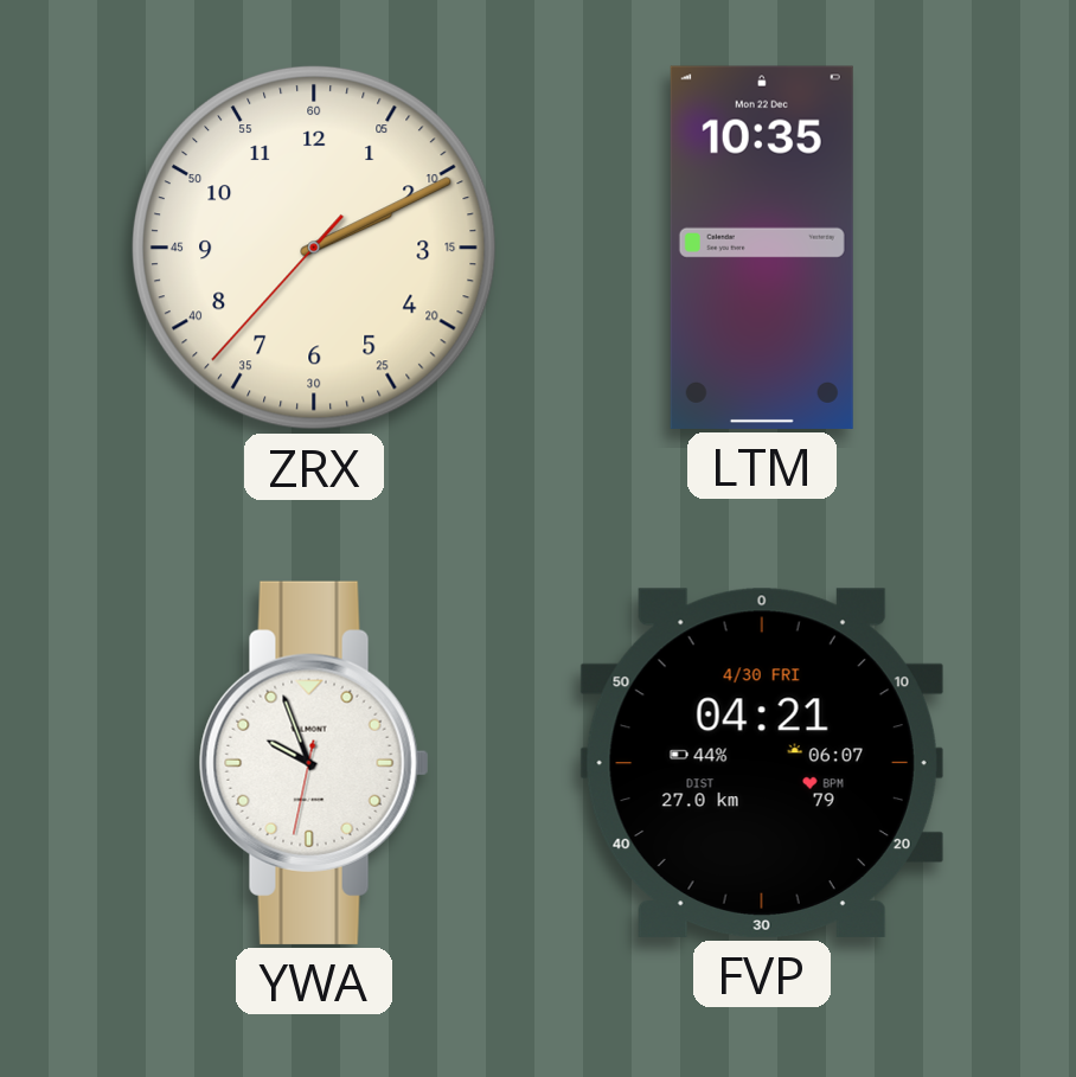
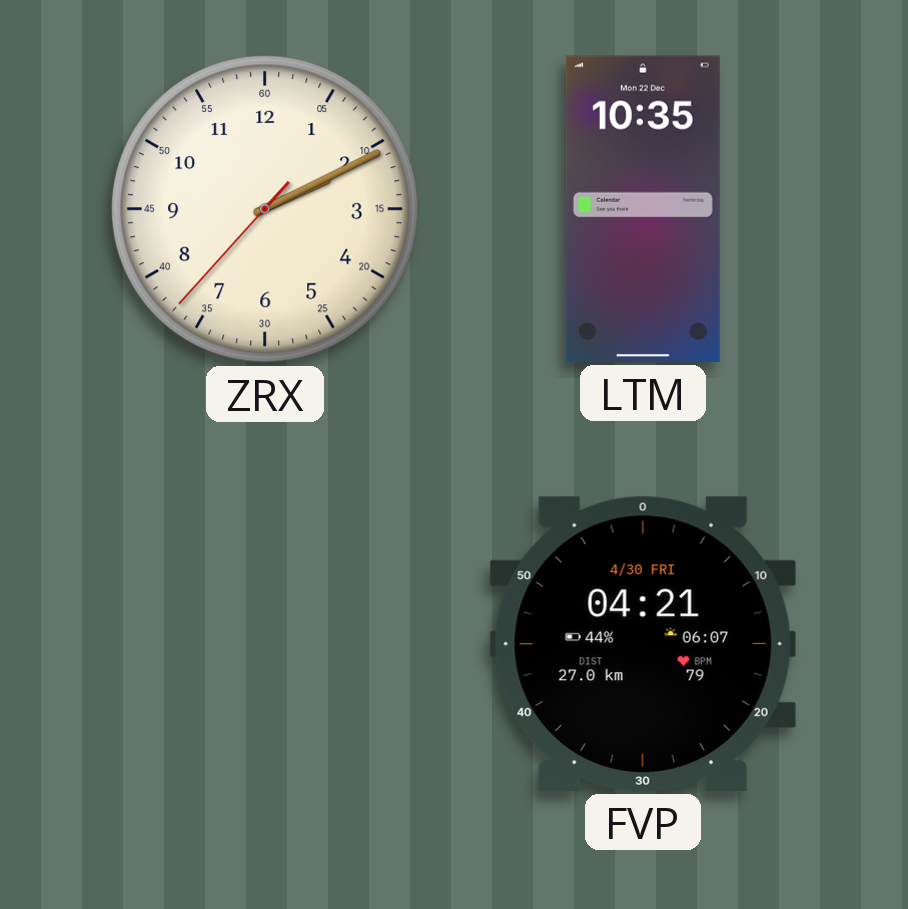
YWA: 9:56 -> none (314, 763)
